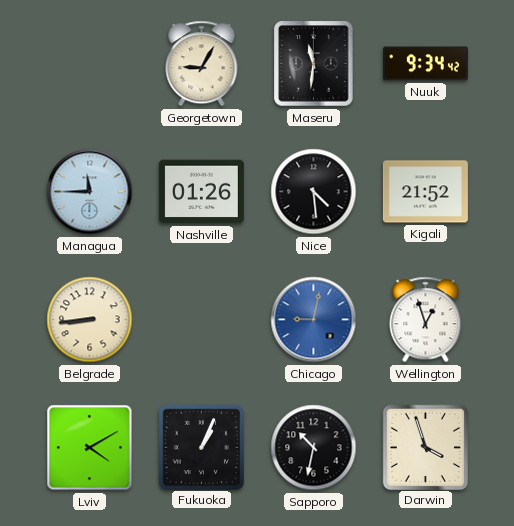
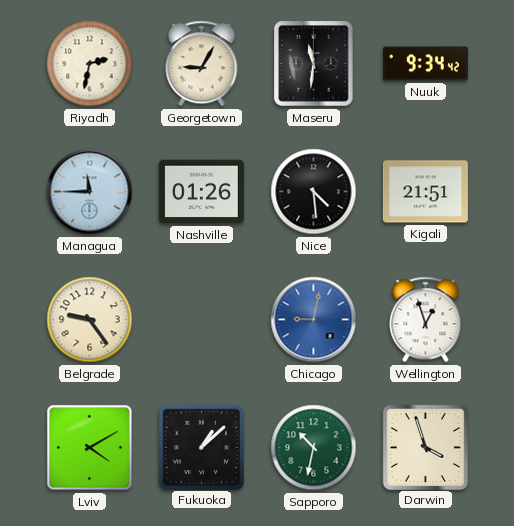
Riyadh: none -> 2:32 (90, 64)
Kigali: 21:52 -> 21:51 (425, 192)
Belgrade: 8:44 -> 9:24 (90, 320)
Fukuoka: 1:04 -> 1:08 (201, 447)
Sapporo dial: black -> green (314, 448)
